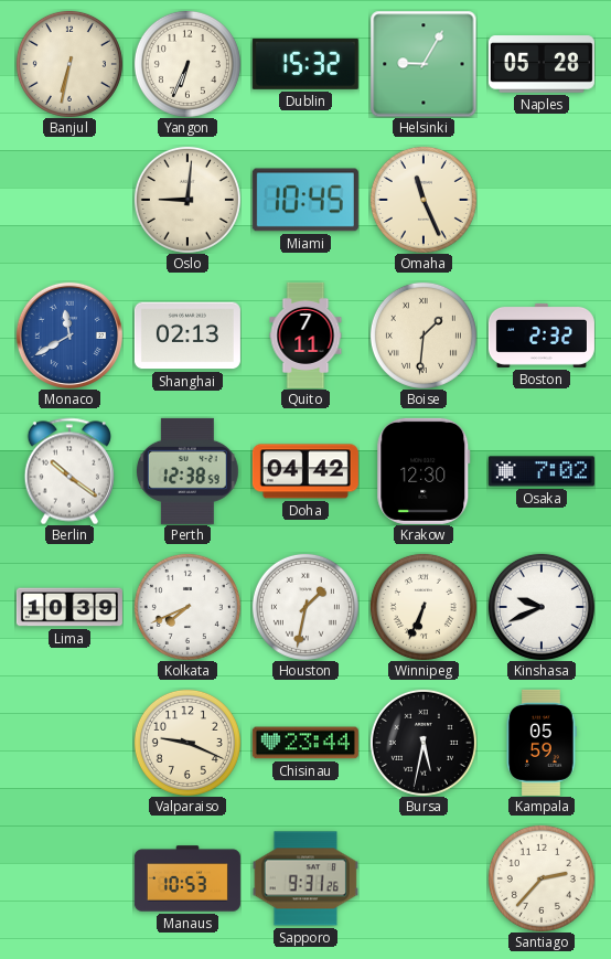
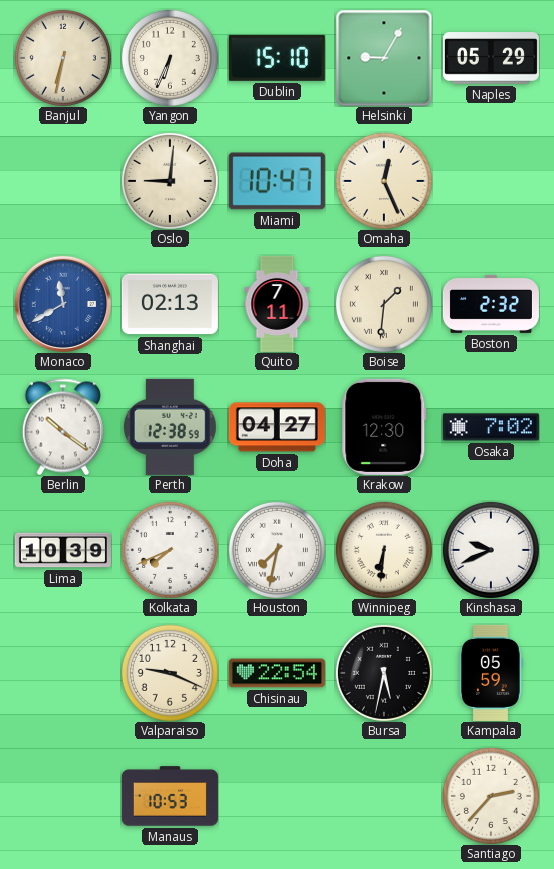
Dublin: 15:32 -> 15:10 (277, 58)
Naples: 05:28 -> 05:29 (491, 58)
Miami: 10:45 -> 10:47 (277, 181)
Omaha: 11:26 -> 12:26 (384, 181)
Doha: 04:42 -> 04:27 (277, 427)
Houston: 1:32 -> 7:32 (277, 550)
Winnipeg: 6:34 -> 6:31 (384, 550)
Chisinau: 23:44 -> 22:54 (277, 673)
Sapporo: 9:31 -> none (305, 878)
